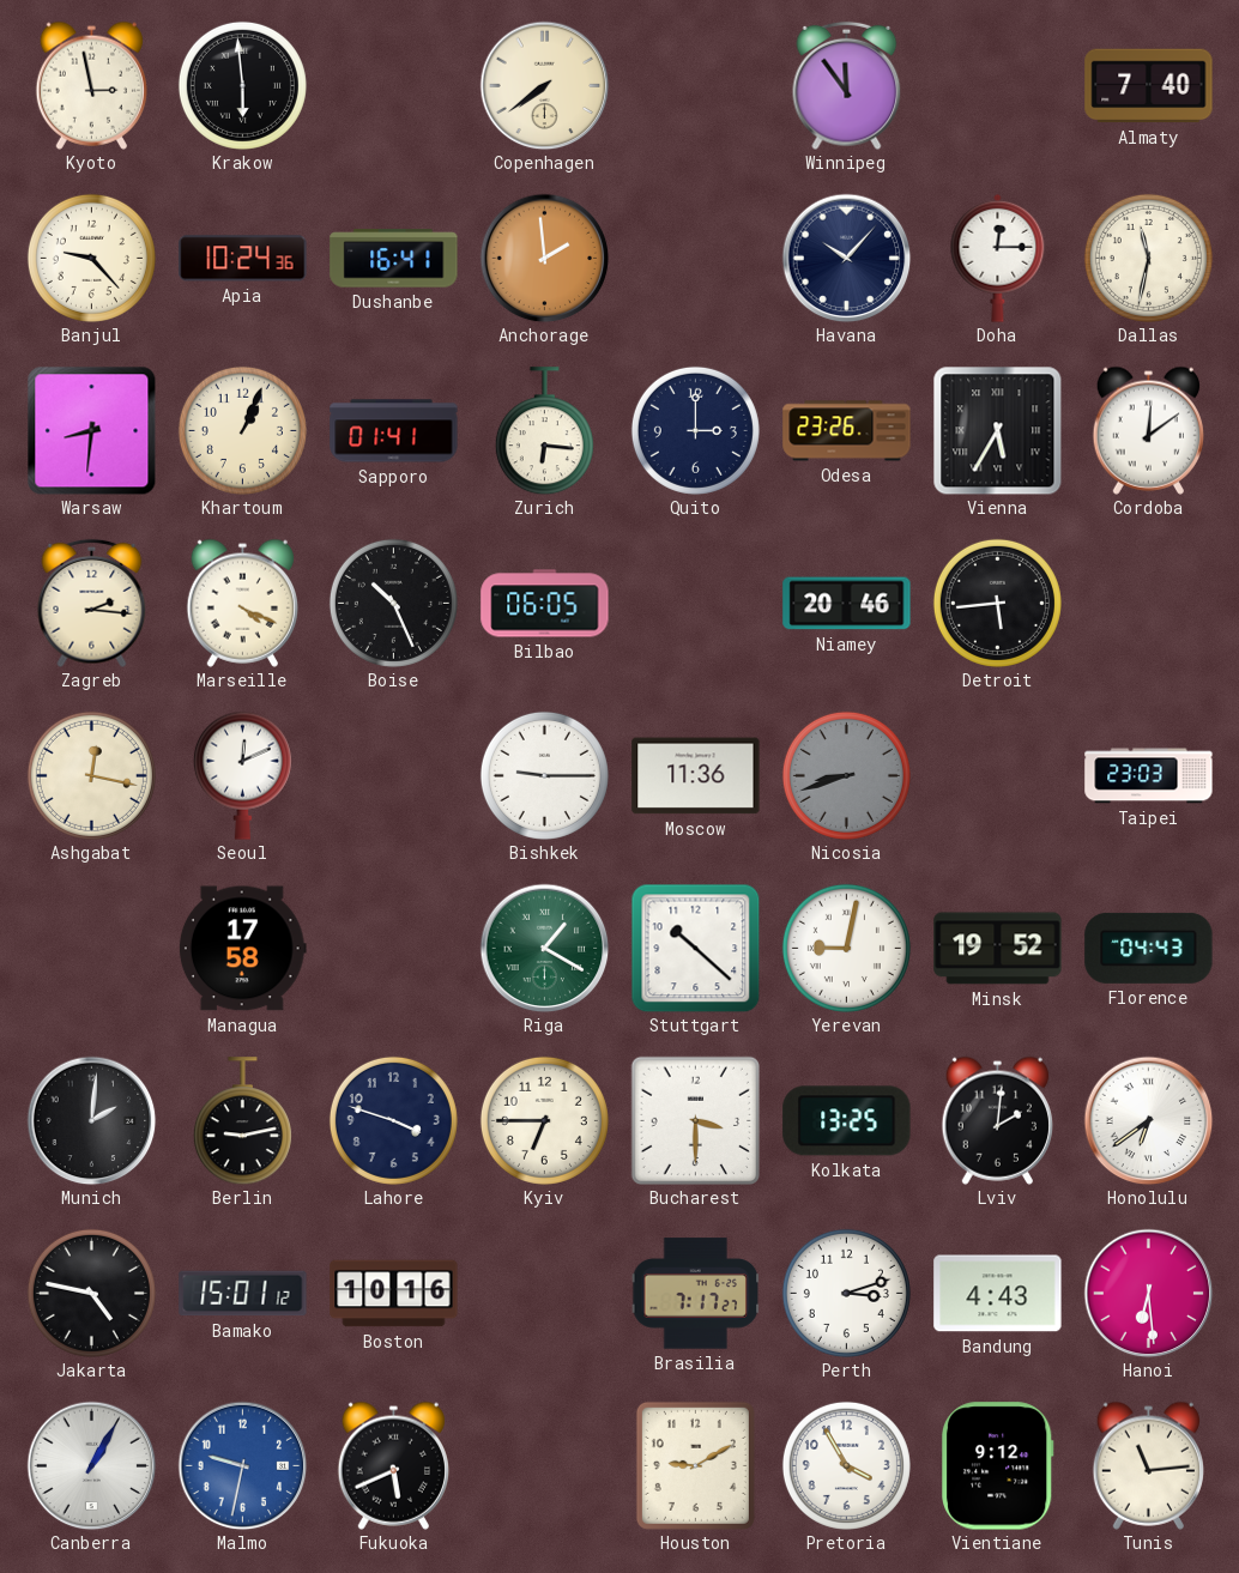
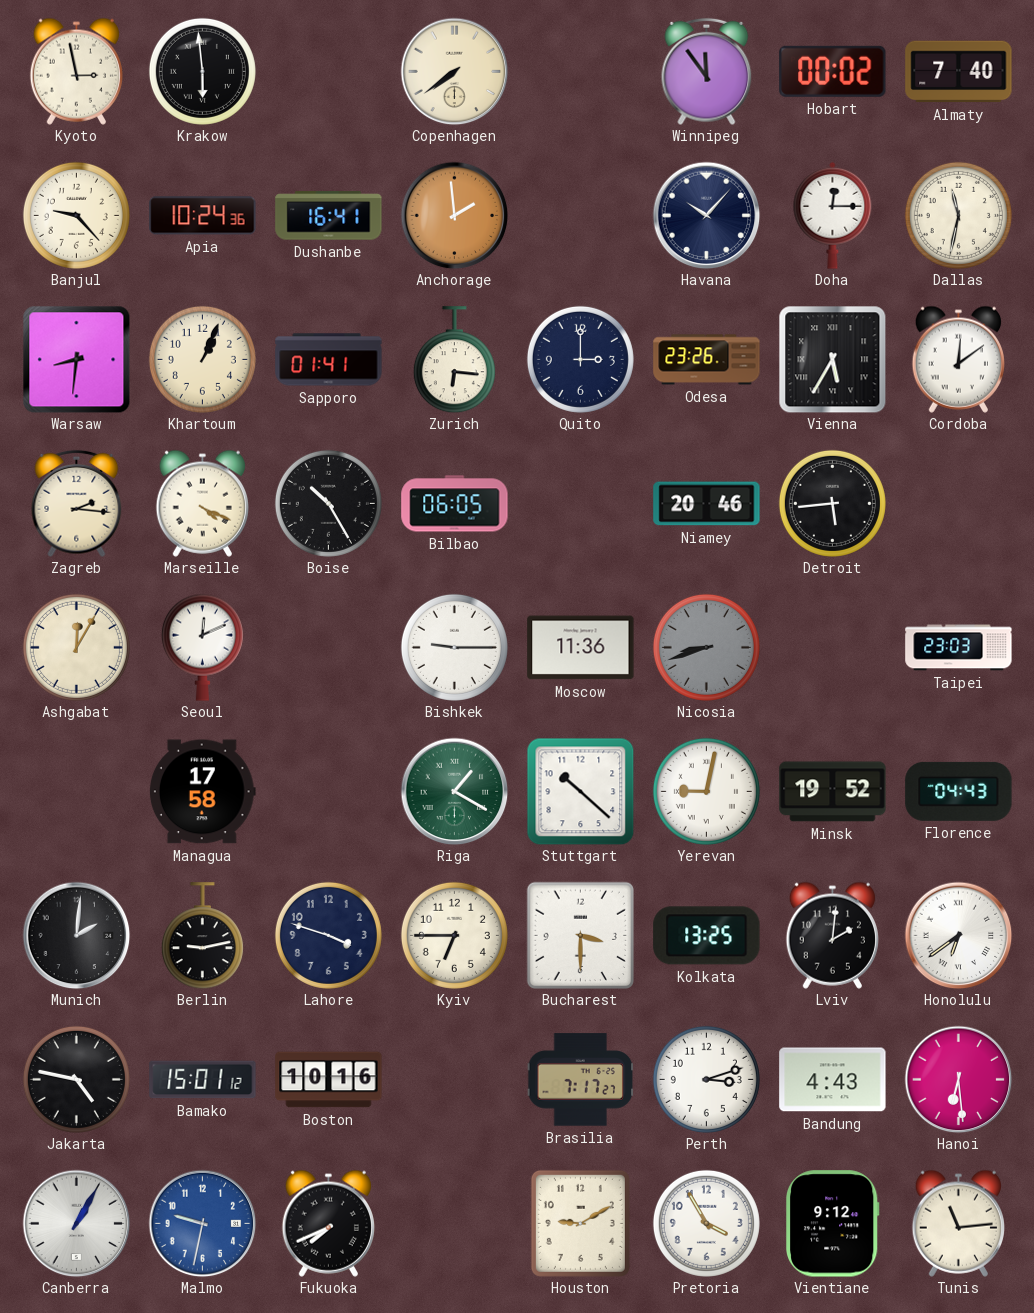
Hobart: none -> 00:02 (833, 71)
Boise: 10:26 -> 10:25 (328, 503)
Ashgabat: 12:17 -> 12:05 (76, 647)
Fukuoka: 5:41 -> 7:41 (328, 1223)
